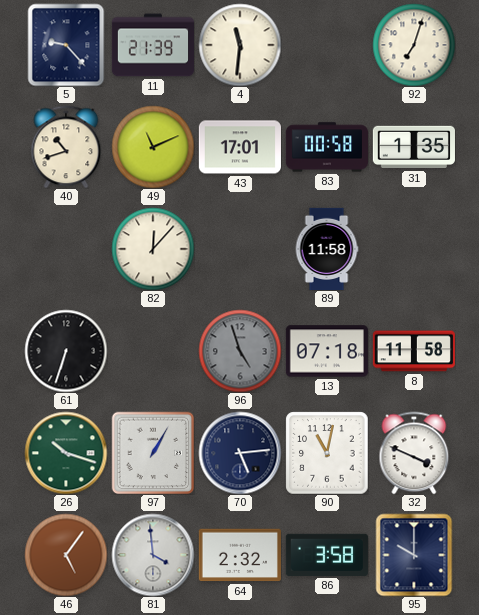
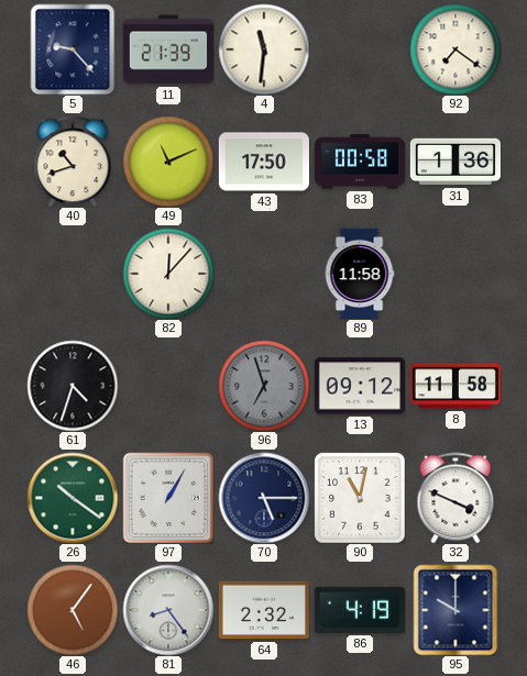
92: 7:03 -> 7:21 (455, 49)
43: 17:01 -> 17:50 (264, 162)
31: 1:35 -> 1:36 (455, 162)
61: 6:33 -> 4:33 (73, 386)
96: 4:57 -> 6:57 (264, 386)
13: 07:18 -> 09:12 (360, 386)
26: 10:18 -> 10:21 (73, 498)
70: 5:14 -> 5:15 (264, 498)
81: 3:59 -> 8:24 (168, 610)
86: 3:58 -> 4:19 (360, 610)
